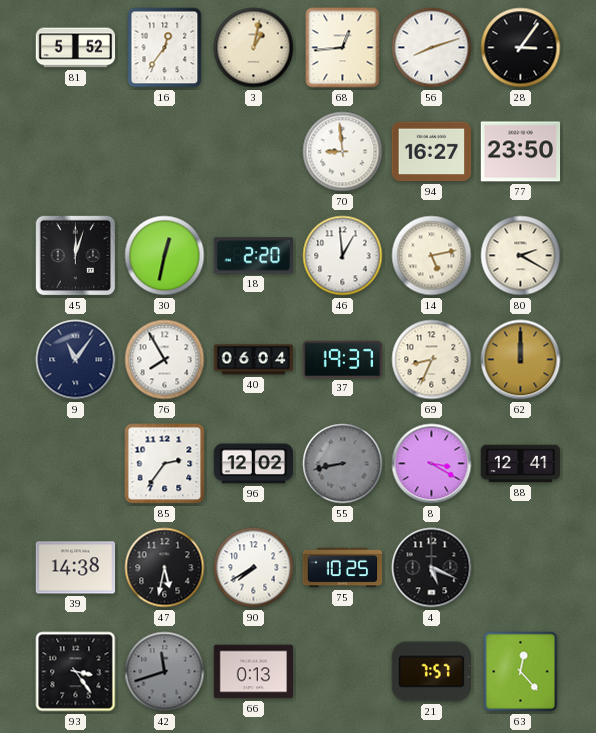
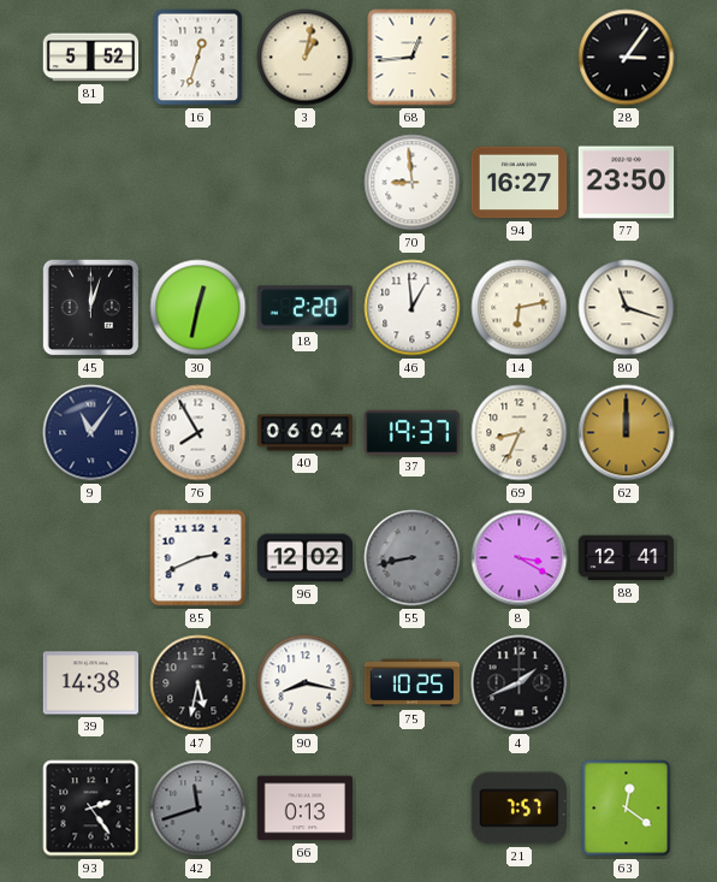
16: 12:36 -> 12:33 (198, 58)
56: 8:12 -> none (432, 48)
14: 5:13 -> 6:13 (520, 308)
80: 2:20 -> 11:18 (627, 308)
85: 2:36 -> 2:41 (198, 558)
90: 7:40 -> 8:17 (306, 683)
4: 5:19 -> 1:41 (520, 683)
93: 3:24 -> 2:24 (91, 809)
63: 12:23 -> 12:21 (627, 809)
